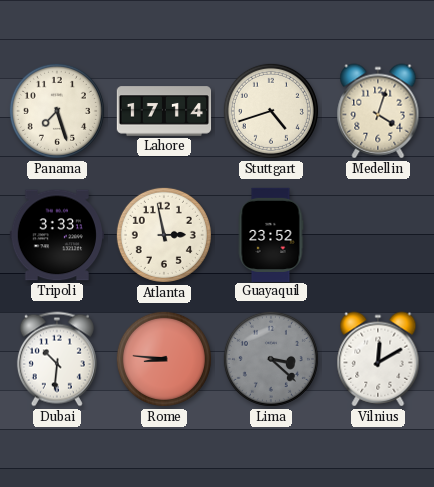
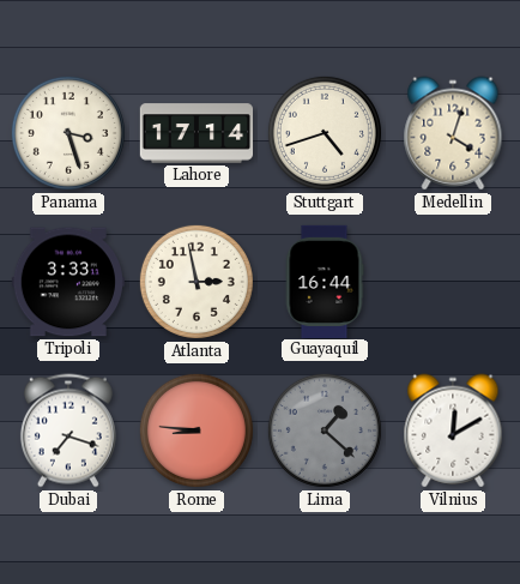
Panama: 7:27 -> 3:27 (68, 133)
Guayaquil: 23:52 -> 16:44 (325, 281)
Dubai: 10:31 -> 7:18 (68, 431)
Lima: 3:22 -> 1:22 (325, 431)
